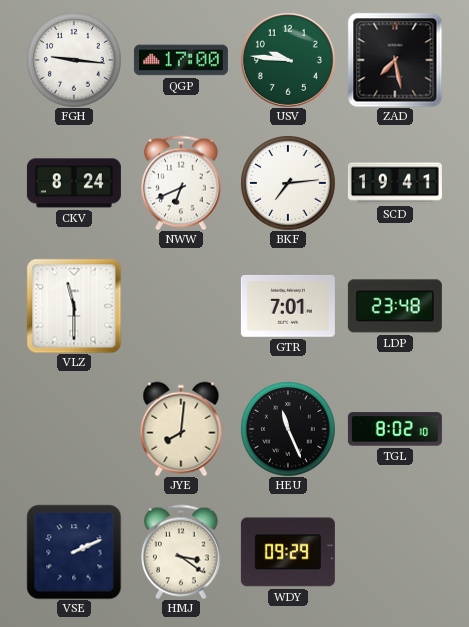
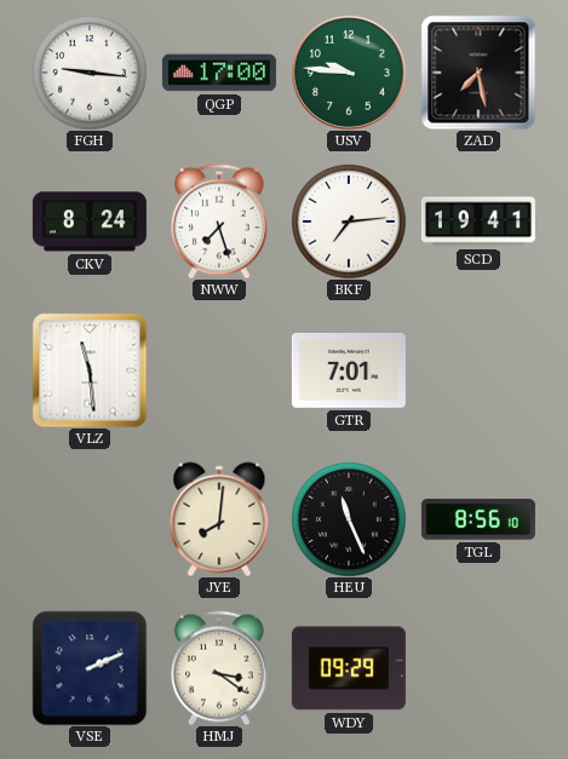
NWW: 6:41 -> 7:27 (220, 222)
VLZ: 11:30 -> 11:29 (90, 370)
LDP: 23:48 -> none (395, 306)
TGL: 8:02 -> 8:56 (478, 519)
